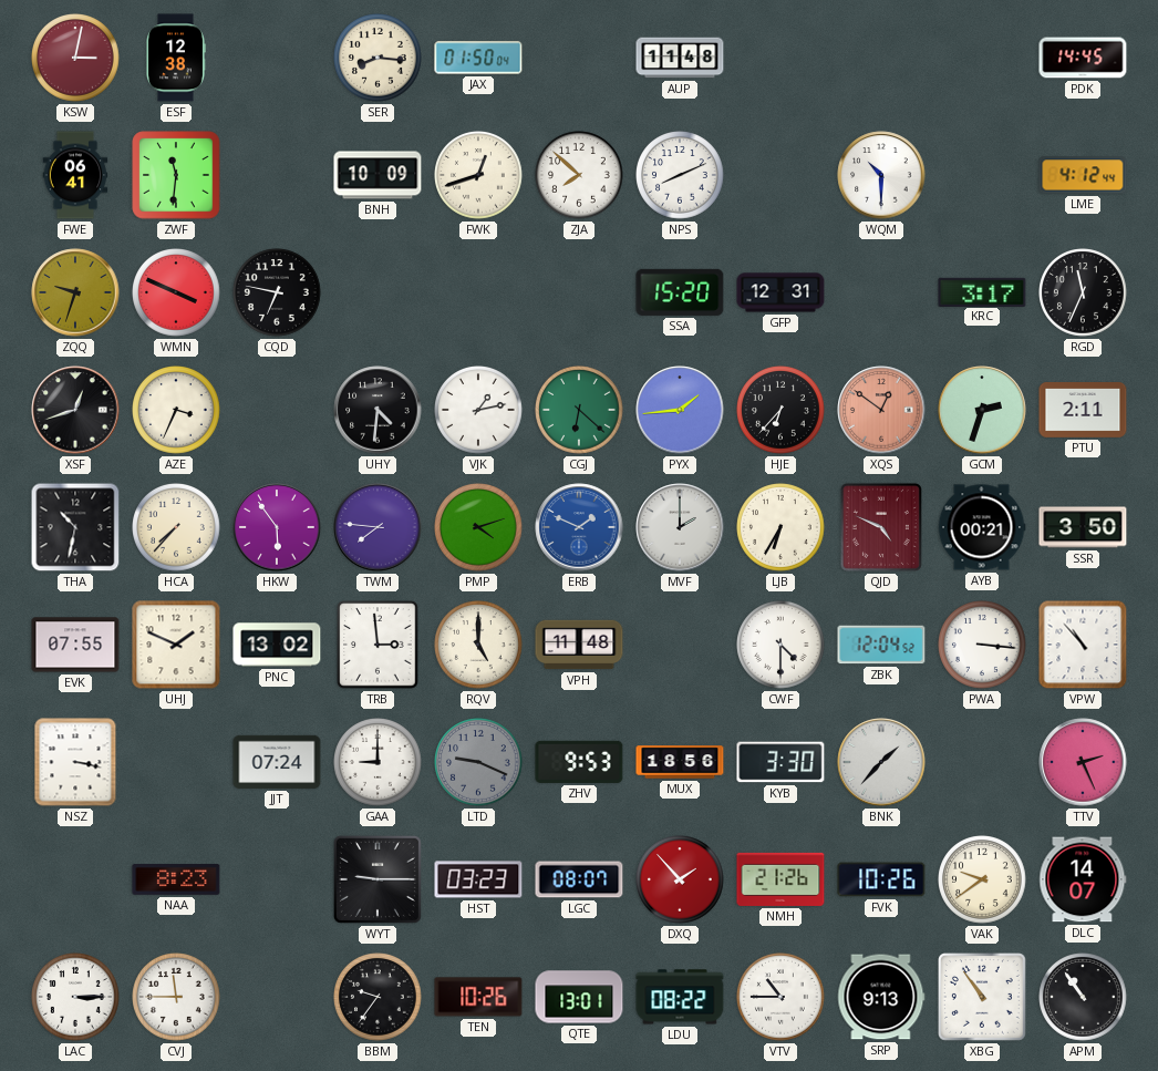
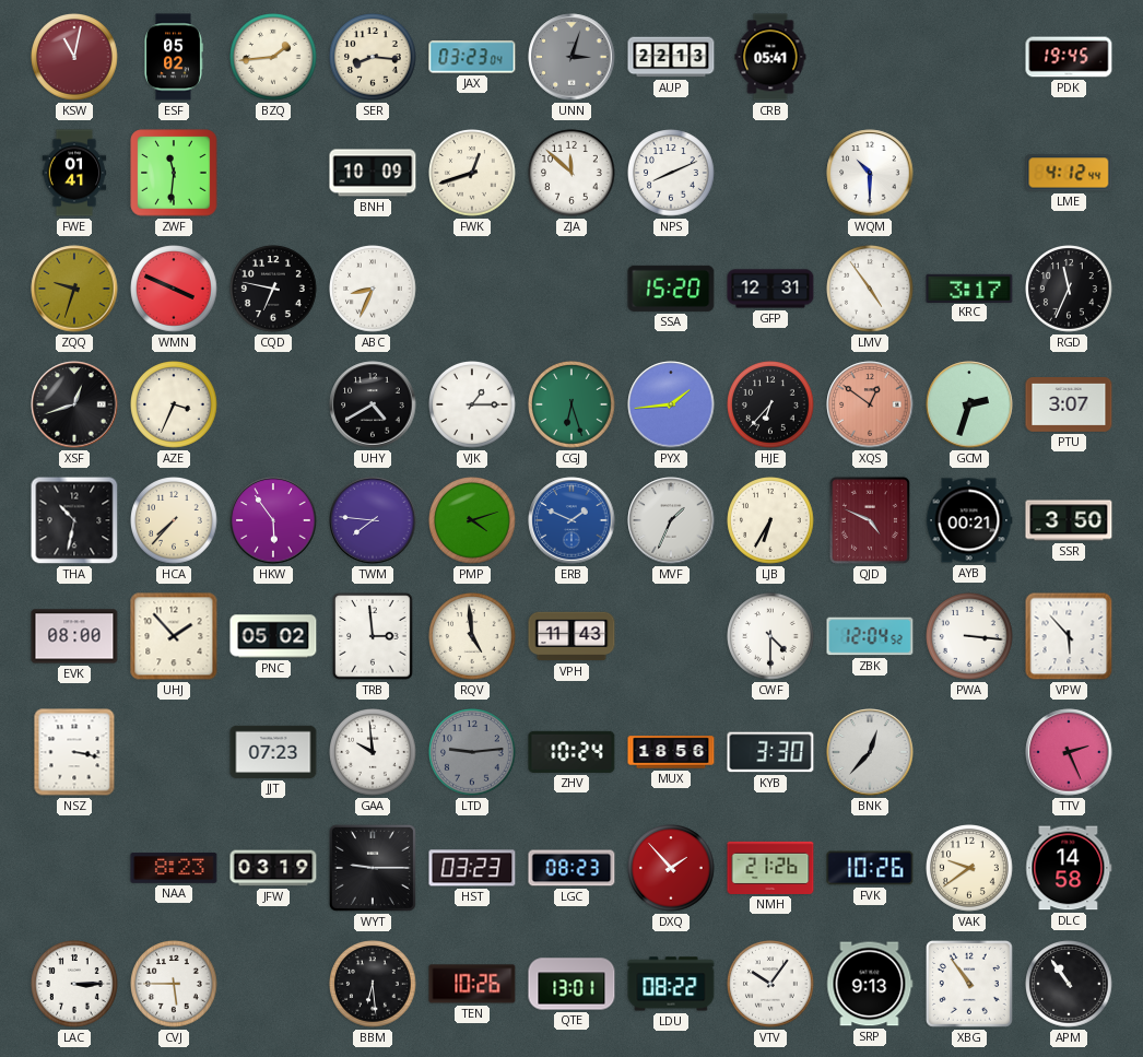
KSW: 3:02 -> 11:02 (75, 58)
ESF: 12:38 -> 05:02 (174, 57)
BZQ: none -> 1:44 (274, 58)
JAX: 01:50 -> 03:23 (472, 57)
UNN: none -> 3:03 (571, 57)
AUP: 11:48 -> 22:13 (671, 57)
CRB: none -> 05:41 (770, 57)
PDK: 14:45 -> 19:45 (1069, 57)
FWE: 06:41 -> 01:41 (74, 173)
ZJA: 7:52 -> 11:52 (573, 174)
ABC: none -> 8:34 (374, 290)
LMV: none -> 4:54 (871, 290)
UHY: 4:31 -> 4:40 (373, 404)
VJK: 1:13 -> 1:15 (473, 406)
CGJ: 6:22 -> 6:27 (573, 406)
PTU: 2:11 -> 3:07 (1069, 406)
MVF: 2:00 -> 1:34 (671, 520)
EVK: 07:55 -> 08:00 (74, 636)
UHJ: 1:49 -> 1:53 (174, 636)
PNC: 13:02 -> 05:02 (273, 636)
RQV: 5:00 -> 4:59 (473, 637)
VPH: 11:48 -> 11:43 (571, 636)
VPW: 10:53 -> 5:53 (1069, 636)
JJT: 07:24 -> 07:23 (273, 752)
GAA: 9:00 -> 9:59 (374, 753)
LTD: 9:19 -> 9:14 (473, 753)
ZHV: 9:53 -> 10:24 (571, 752)
BNK: 1:37 -> 12:37 (870, 752)
JFW: none -> 03:19 (273, 868)
LGC: 08:07 -> 08:23 (571, 868)
DLC: 14:07 -> 14:58 (1069, 868)
CVJ: 11:45 -> 5:45 (175, 985)
BBM: 9:36 -> 6:29 (374, 985)
VTV: 10:45 -> 10:06 (771, 985)
